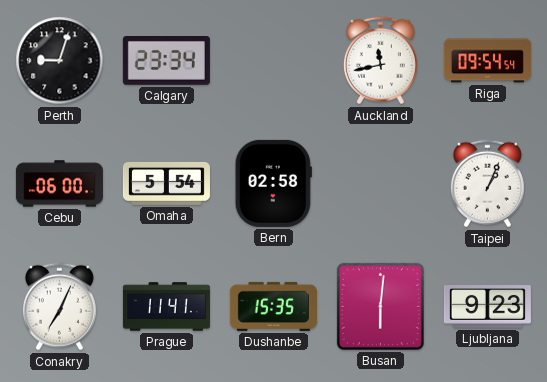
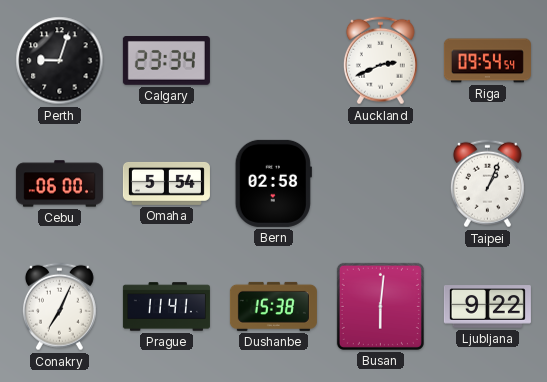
Auckland: 11:43 -> 2:41 (380, 61)
Dushanbe: 15:35 -> 15:38 (273, 306)
Ljubljana: 9:23 -> 9:22 (487, 307)
